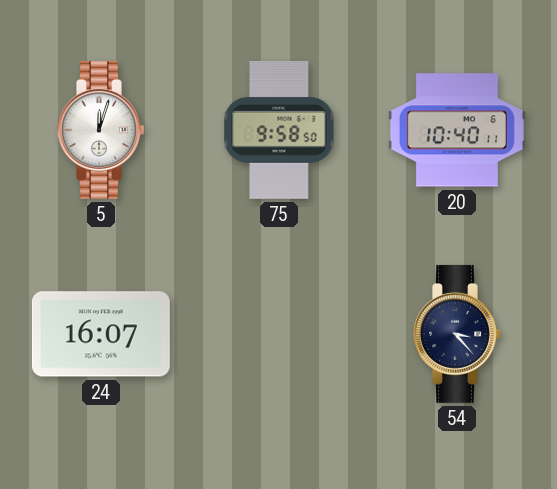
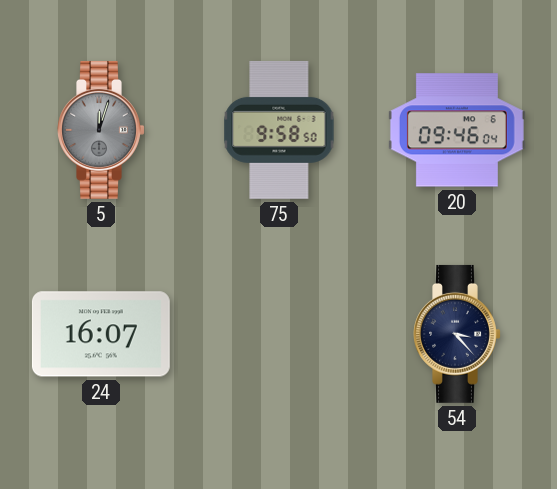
5 dial: white -> grey (101, 130)
20: 10:40 -> 09:46 (457, 130)
